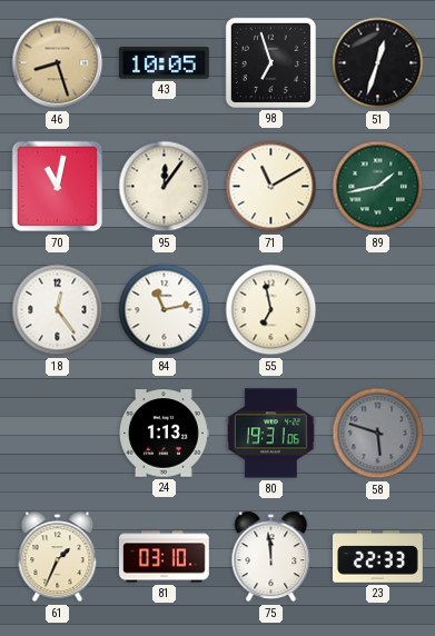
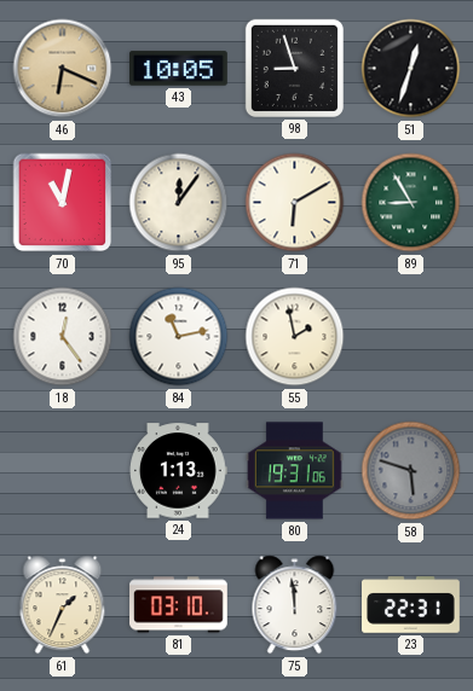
46: 8:27 -> 6:19 (63, 69)
98: 6:57 -> 8:57 (294, 68)
71: 11:10 -> 6:10 (295, 203)
89: 1:43 -> 8:55 (411, 203)
55: 6:58 -> 1:58 (295, 337)
23: 22:33 -> 22:31 (411, 605)
